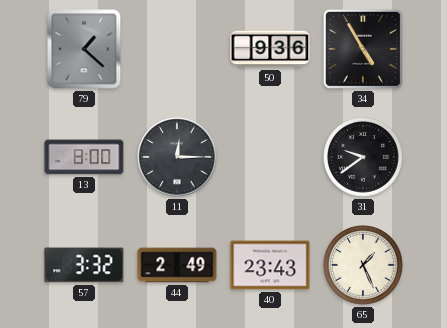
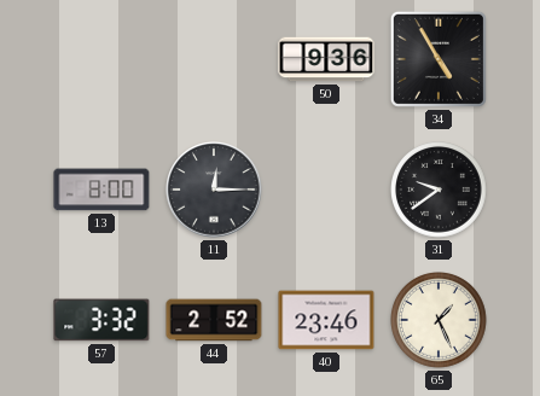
79: 1:22 -> none (84, 49)
44: 2:49 -> 2:52 (214, 320)
40: 23:43 -> 23:46 (326, 320)
